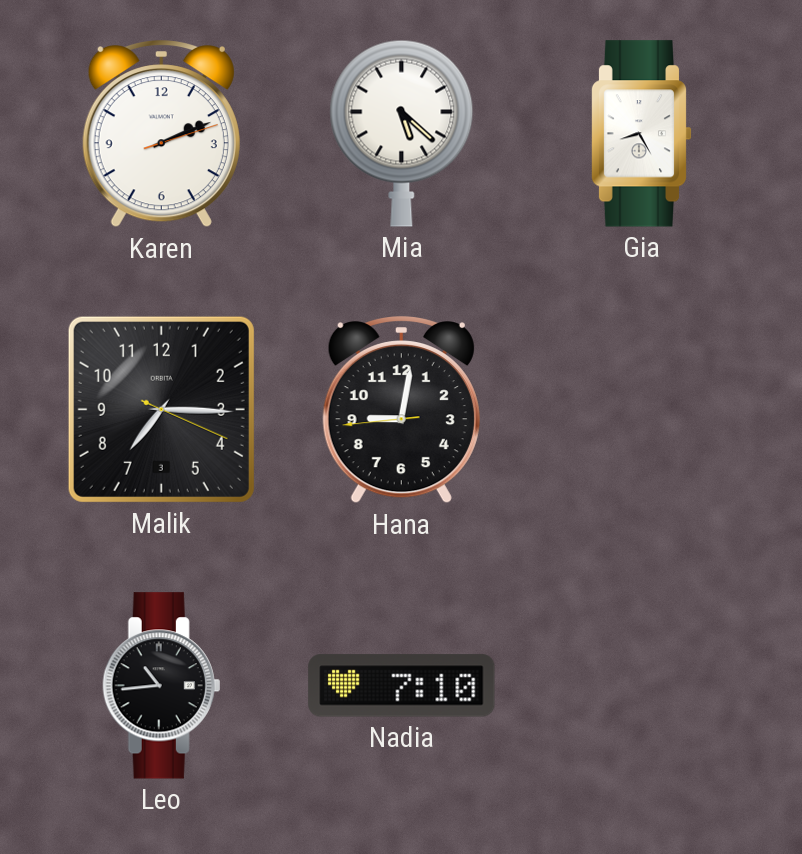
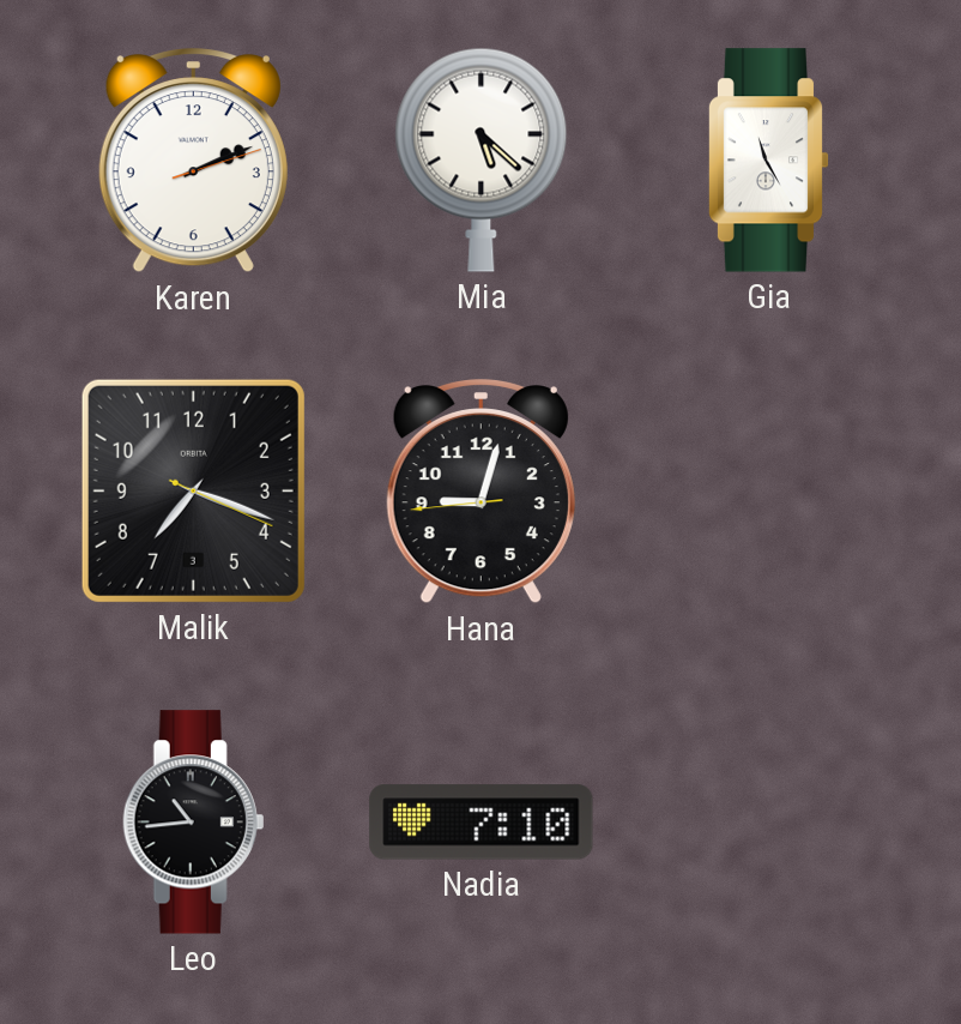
Gia: 8:25 -> 11:25 (768, 161)
Malik: 7:15 -> 7:18 (193, 490)
Hana: 9:01 -> 9:02 (480, 493)
